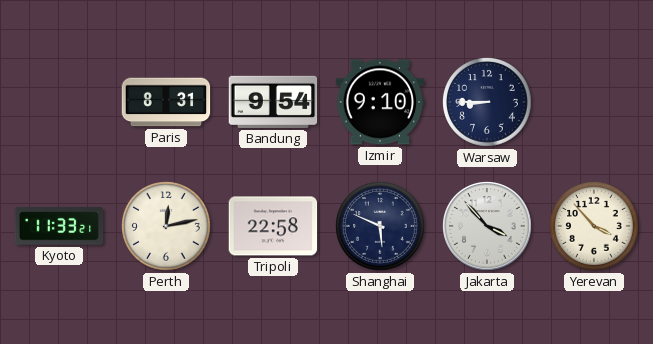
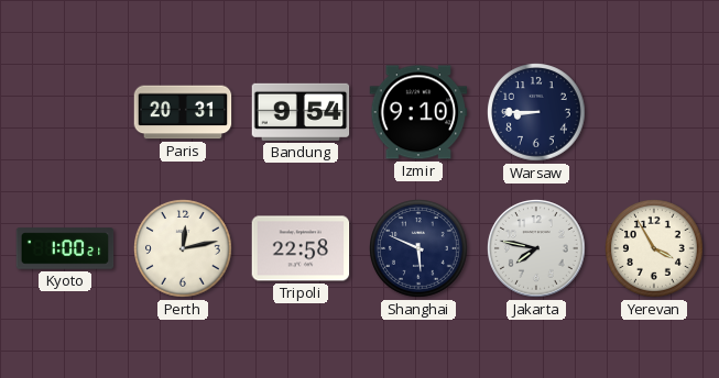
Paris: 8:31 -> 20:31 (183, 112)
Kyoto: 11:33 -> 1:00 (65, 248)
Jakarta: 3:53 -> 7:47 (537, 249)
Yerevan: 3:53 -> 3:55 (655, 249)
